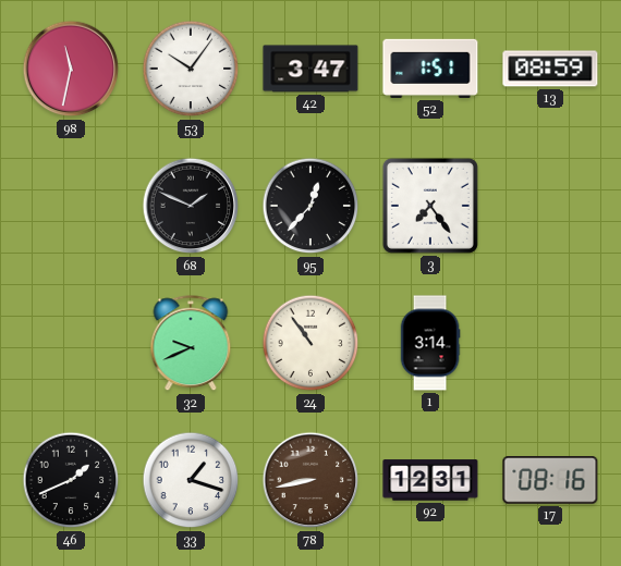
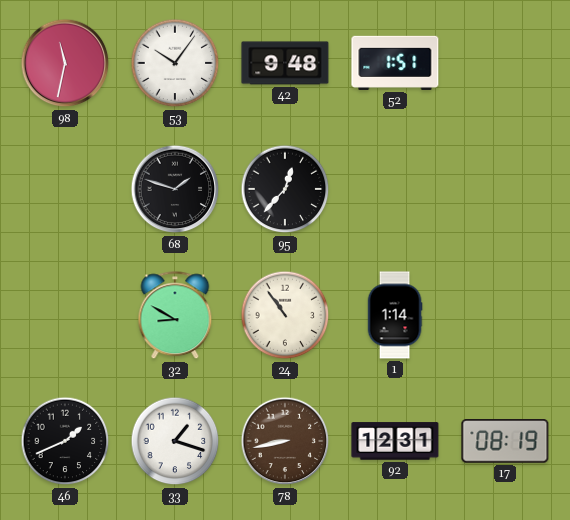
42: 3:47 -> 9:48 (285, 63)
13: 08:59 -> none (550, 69)
68: 1:49 -> 1:48 (175, 189)
3: 7:24 -> none (430, 206)
32: 9:41 -> 8:50 (175, 316)
1: 3:14 -> 1:14 (395, 315)
17: 08:16 -> 08:19 (505, 442)
